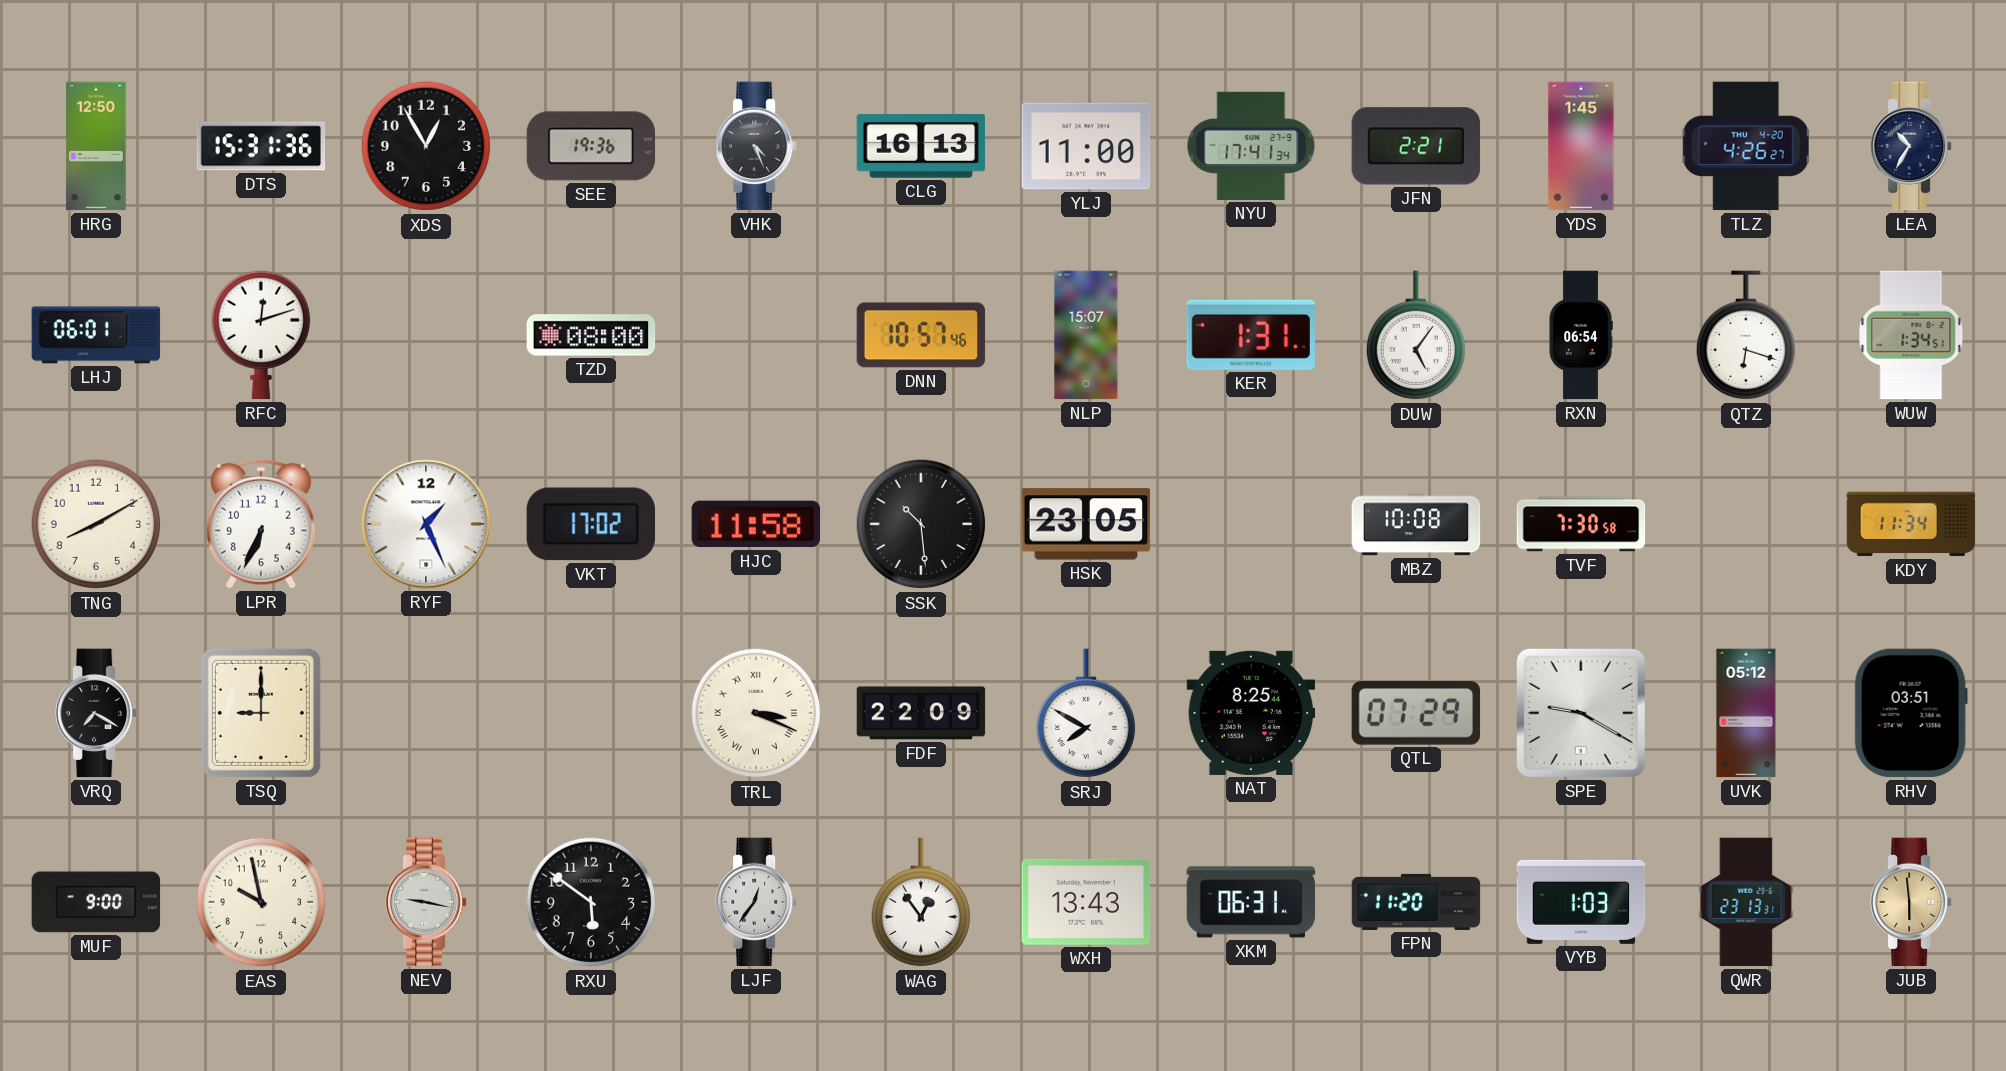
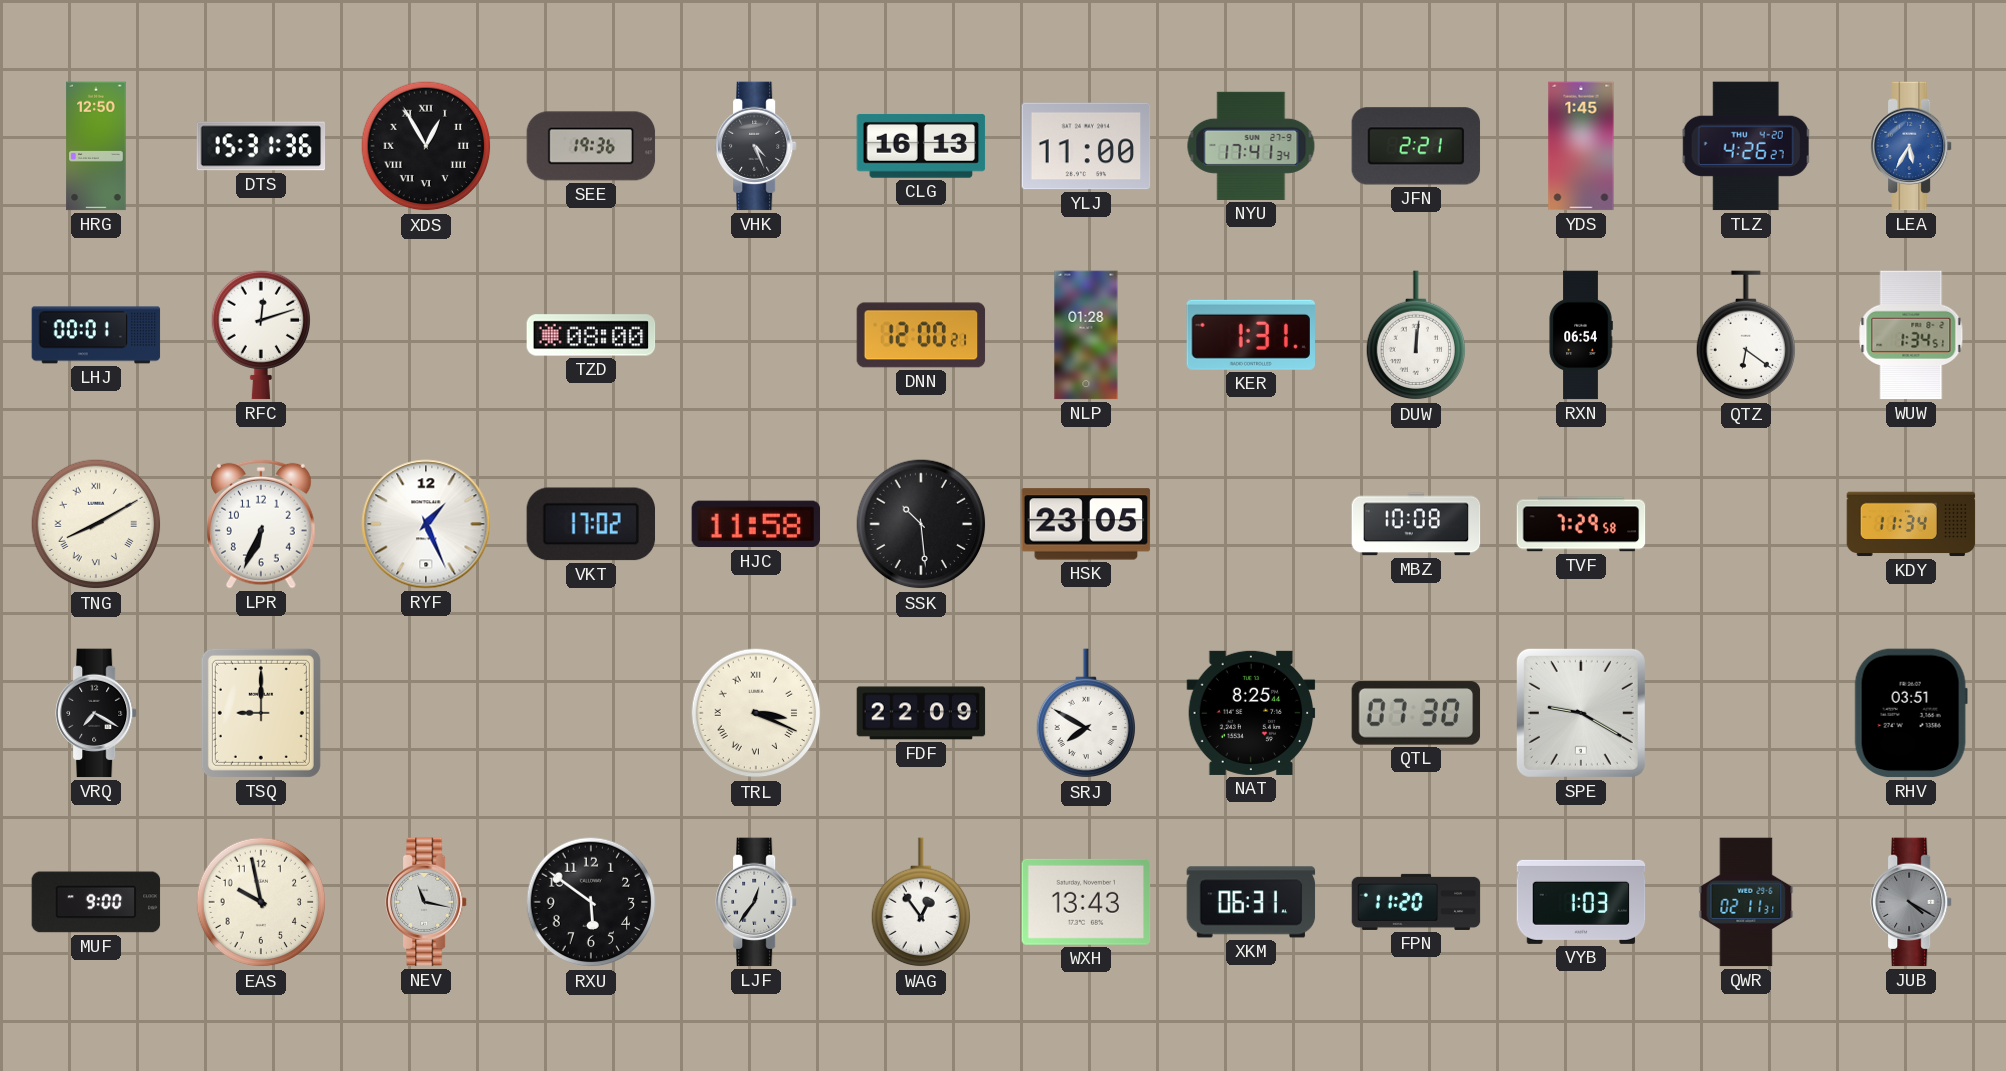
XDS numerals: Arabic -> Roman (426, 146)
LEA: 10:35 -> 5:35 (1912, 146)
LEA dial: navy -> blue (1912, 146)
LHJ: 06:01 -> 00:01 (96, 335)
DNN: 10:57 -> 12:00 (921, 335)
NLP: 15:07 -> 01:28 (1086, 335)
DUW: 5:06 -> 12:01 (1416, 336)
QTZ: 6:18 -> 6:21 (1746, 336)
TNG numerals: Arabic -> Roman (96, 524)
TVF: 7:30 -> 7:29 (1581, 524)
QTL: 07:29 -> 07:30 (1416, 713)
UVK: 05:12 -> none (1746, 713)
NEV: 9:17 -> 11:17 (427, 902)
QWR: 23:13 -> 02:11 (1746, 902)
JUB: 5:59 -> 4:20 (1912, 902)
JUB dial: champagne -> grey (1912, 902)
